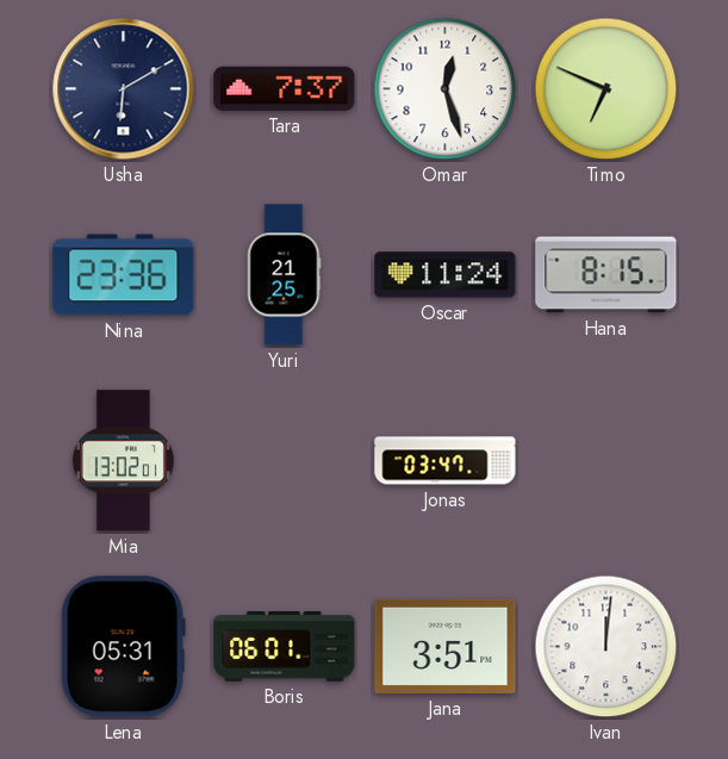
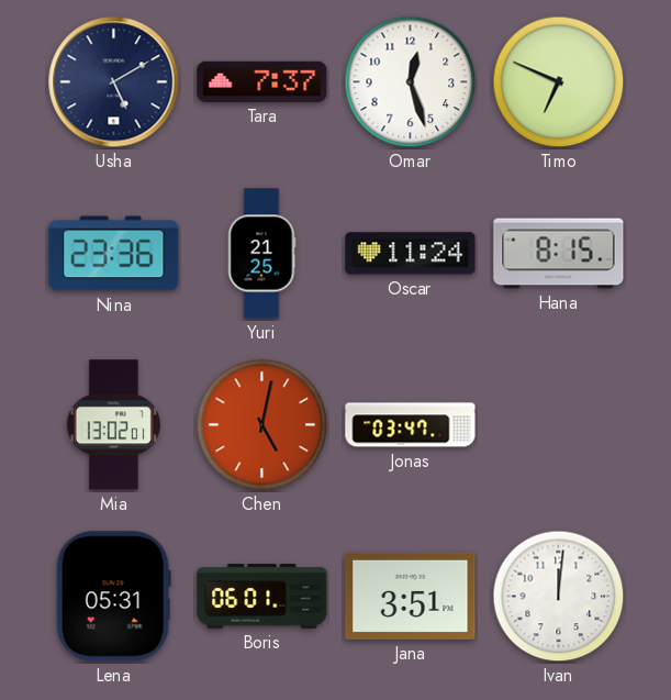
Usha: 6:10 -> 5:10 (114, 82)
Chen: none -> 5:02 (262, 425)
